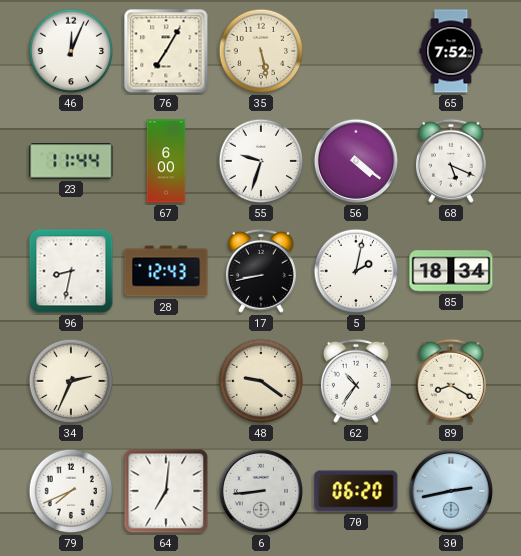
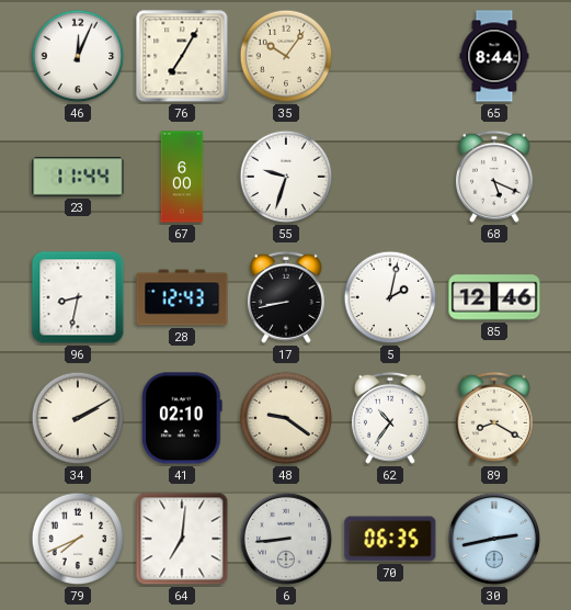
35: 5:28 -> 10:06 (286, 56)
65: 7:52 -> 8:44 (494, 56)
56: 4:21 -> none (356, 161)
85: 18:34 -> 12:46 (494, 297)
34: 2:34 -> 2:10 (78, 418)
41: none -> 02:10 (183, 418)
70: 06:20 -> 06:35 (390, 539)
